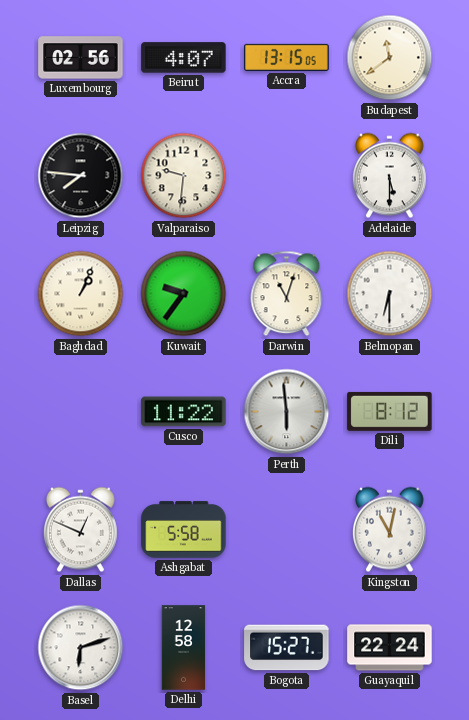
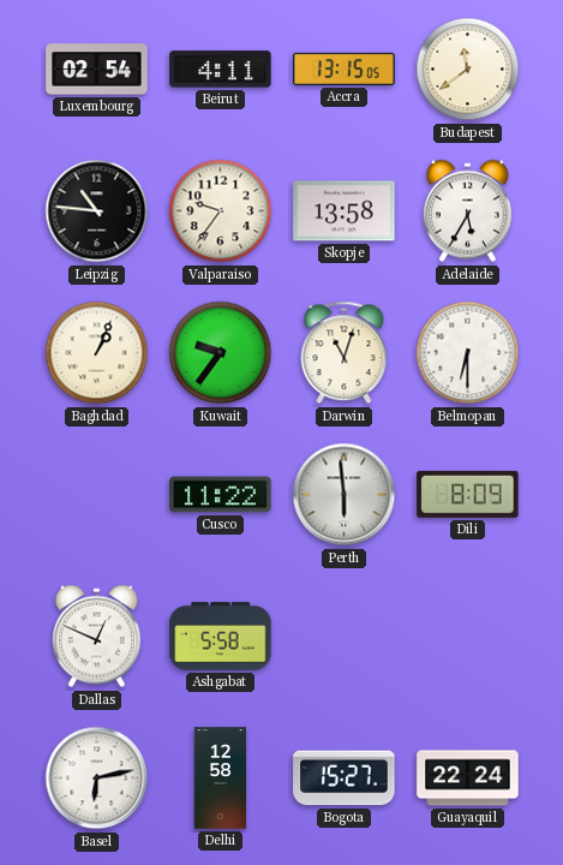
Luxembourg: 02:56 -> 02:54 (97, 70)
Beirut: 4:07 -> 4:11 (221, 70)
Leipzig: 7:46 -> 10:46 (97, 211)
Valparaiso: 9:31 -> 9:36 (221, 211)
Skopje: none -> 13:58 (345, 211)
Adelaide: 5:30 -> 5:35 (468, 211)
Dili: 8:12 -> 8:09 (468, 494)
Kingston: 11:02 -> none (390, 530)
Basel: 6:12 -> 6:13 (97, 778)
